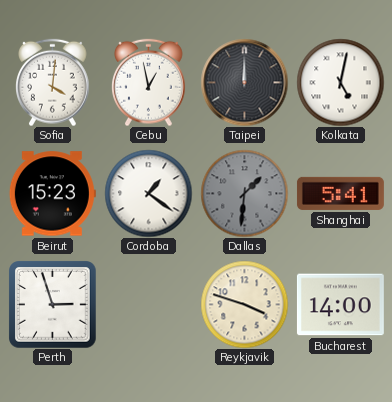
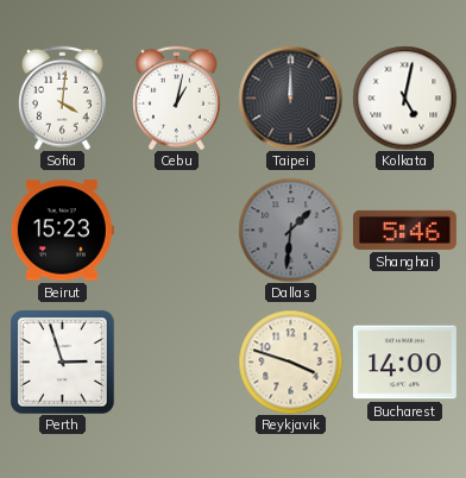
Cebu: 12:58 -> 1:02 (177, 98)
Cordoba: 1:21 -> none (148, 193)
Shanghai: 5:41 -> 5:46 (404, 229)
